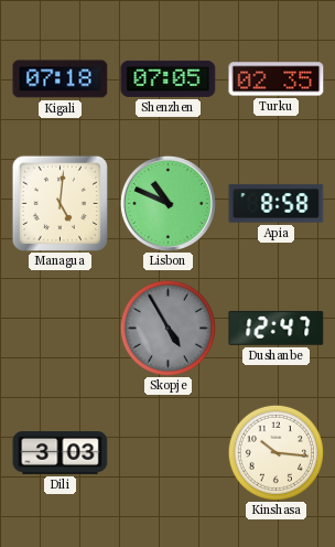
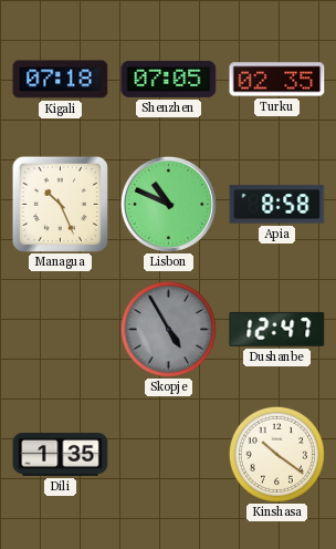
Managua: 5:01 -> 10:26 (60, 204)
Dili: 3:03 -> 1:35 (61, 454)
Kinshasa: 10:16 -> 10:21 (276, 454)
